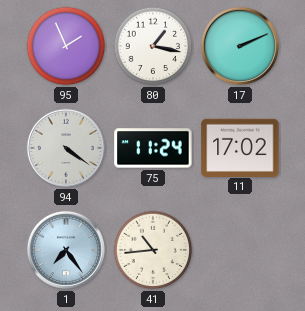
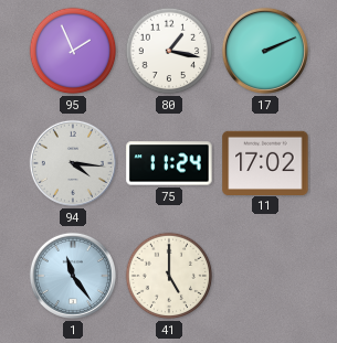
94: 4:21 -> 4:16 (73, 163)
1: 7:24 -> 11:24 (73, 276)
41: 10:44 -> 5:00 (169, 276)
